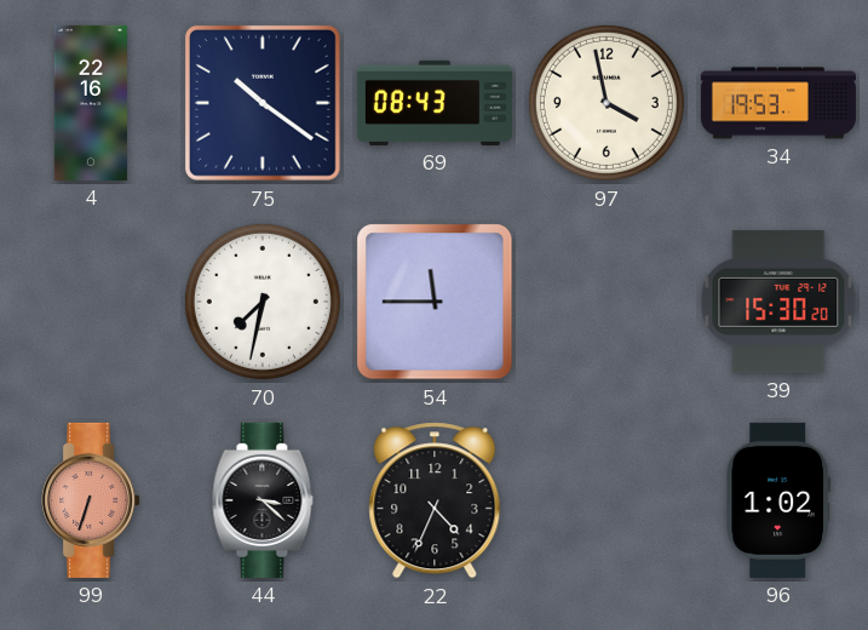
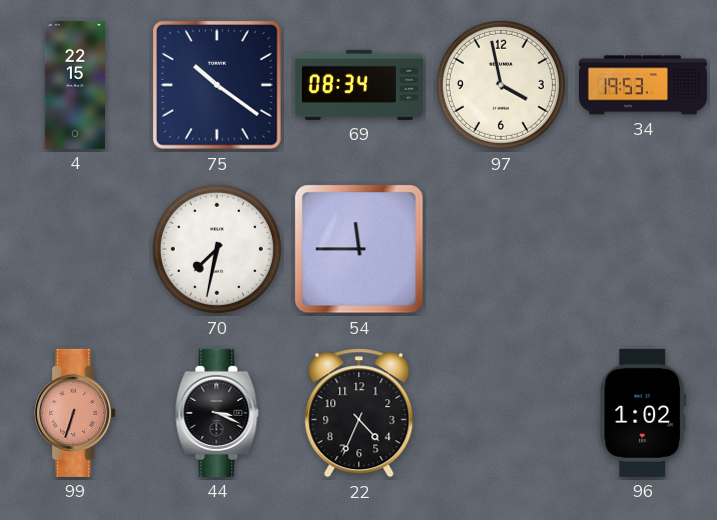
4: 22:16 -> 22:15 (74, 85)
69: 08:43 -> 08:34 (359, 85)
39: 15:30 -> none (778, 302)
44: 3:22 -> 3:19 (217, 413)
